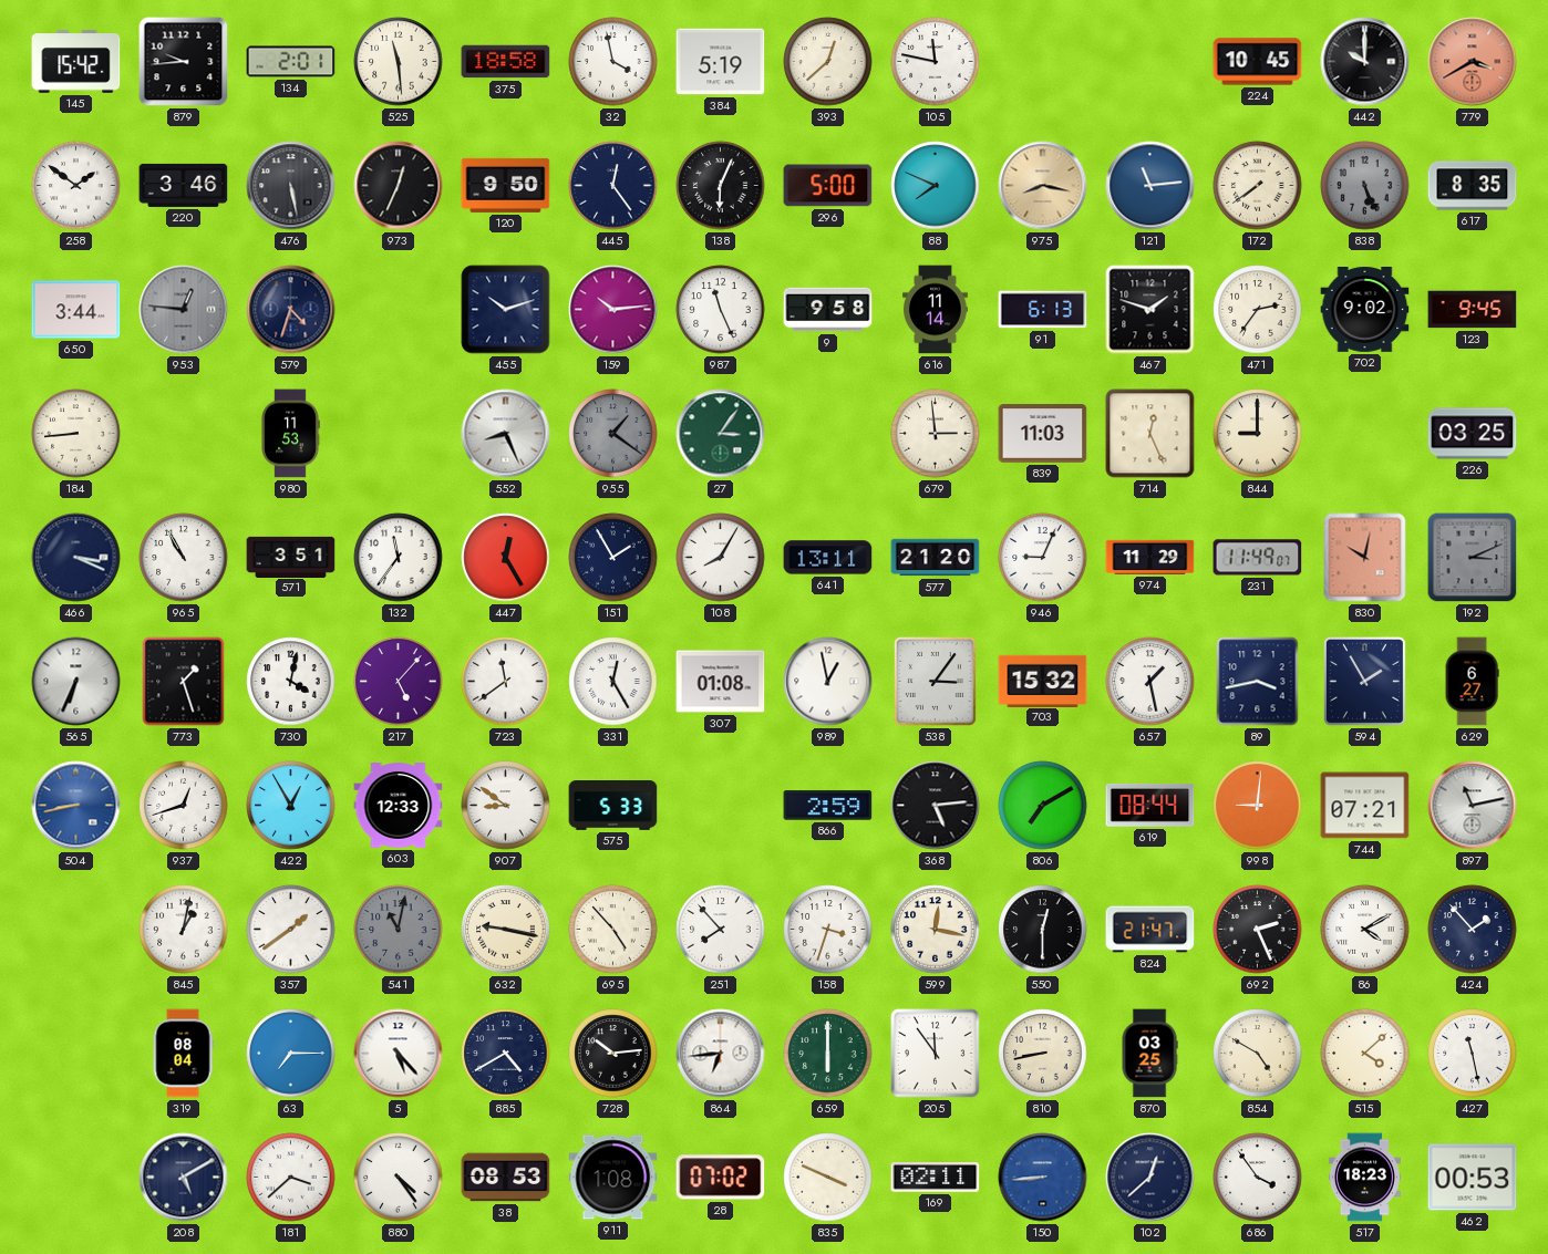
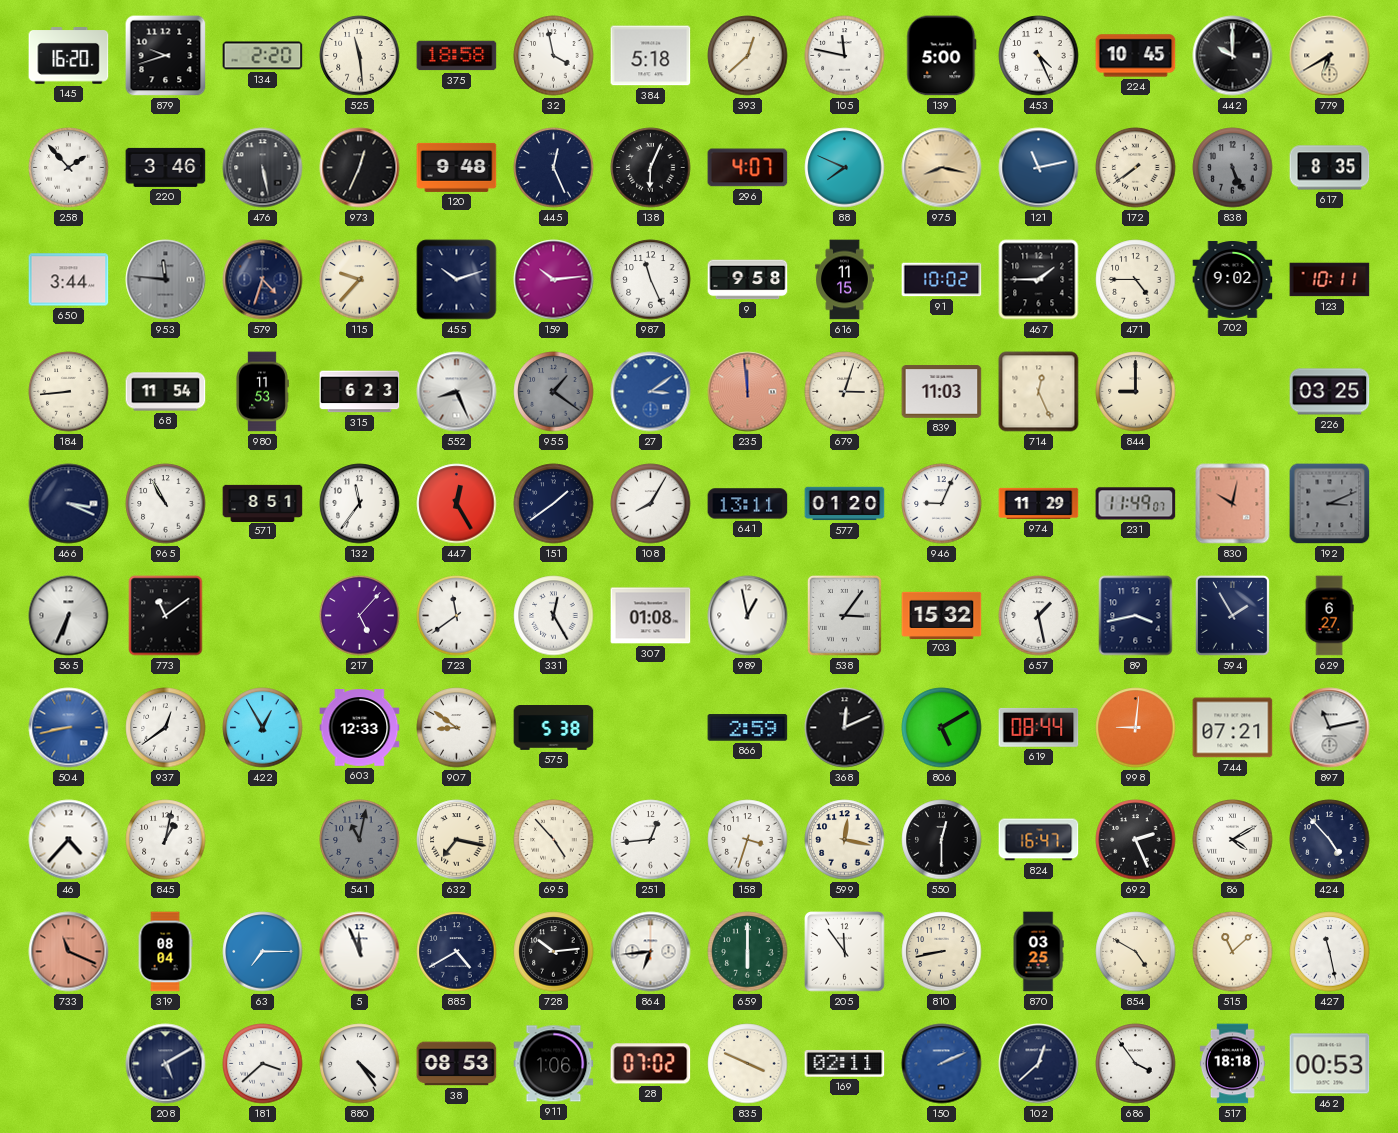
145: 15:42 -> 16:20 (69, 56)
879: 9:44 -> 9:42 (166, 56)
134: 2:01 -> 2:20 (263, 56)
384: 5:19 -> 5:18 (651, 56)
139: none -> 5:00 (942, 56)
453: none -> 4:26 (1039, 56)
779: 3:40 -> 6:40 (1330, 56)
779 dial: salmon -> cream (1330, 56)
258: 1:51 -> 1:53 (69, 168)
120: 9:50 -> 9:48 (457, 167)
445: 12:24 -> 12:26 (554, 168)
296: 5:00 -> 4:07 (748, 168)
121: 11:14 -> 11:13 (1039, 168)
953: 12:46 -> 11:46 (166, 280)
115: none -> 9:37 (360, 280)
616: 11:14 -> 11:15 (845, 280)
91: 6:13 -> 10:02 (942, 280)
467: 1:48 -> 1:45 (1039, 280)
471: 2:36 -> 4:45 (1136, 280)
123: 9:45 -> 10:11 (1330, 280)
68: none -> 11:54 (166, 392)
315: none -> 6:23 (360, 392)
27: 3:06 -> 3:09 (651, 392)
27 dial: green -> blue (651, 392)
235: none -> 11:59 (748, 392)
679: 2:59 -> 3:03 (845, 392)
571: 3:51 -> 8:51 (263, 503)
151: 1:55 -> 1:39 (554, 504)
577: 21:20 -> 01:20 (845, 504)
773: 1:27 -> 11:09 (166, 616)
730: 4:02 -> none (291, 682)
937: 12:42 -> 12:39 (166, 728)
575: 5:33 -> 5:38 (554, 728)
368: 5:14 -> 12:11 (845, 728)
806: 7:10 -> 5:10 (942, 728)
46: none -> 4:37 (69, 840)
357: 1:39 -> none (291, 930)
632: 9:17 -> 7:17 (457, 840)
251: 7:53 -> 12:44 (651, 840)
824: 21:47 -> 16:47 (1039, 840)
424: 1:53 -> 4:53 (1330, 840)
733: none -> 11:19 (69, 952)
5: 5:23 -> 11:56 (360, 952)
515: 4:08 -> 11:08 (1233, 952)
911: 1:08 -> 1:06 (554, 1064)
150: 8:44 -> 2:11 (942, 1064)
517: 18:23 -> 18:18 (1232, 1064)
